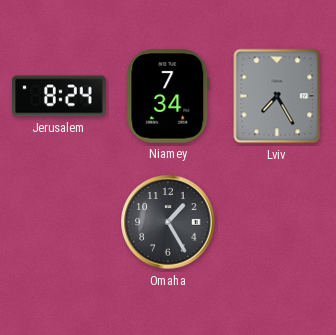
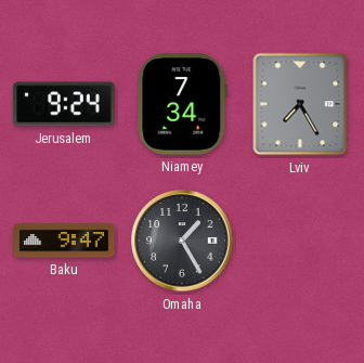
Jerusalem: 8:24 -> 9:24 (64, 104)
Baku: none -> 9:47 (64, 241)
